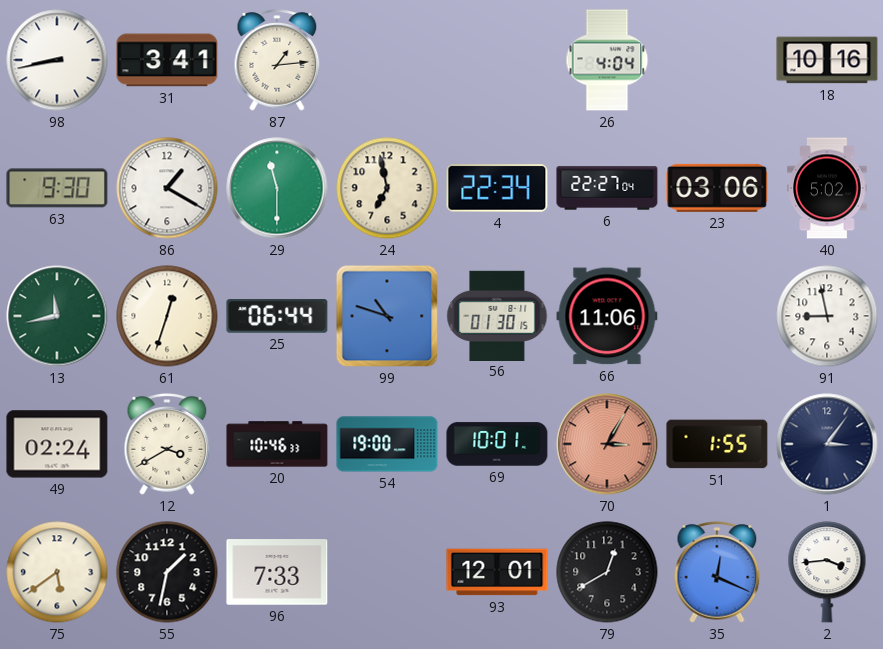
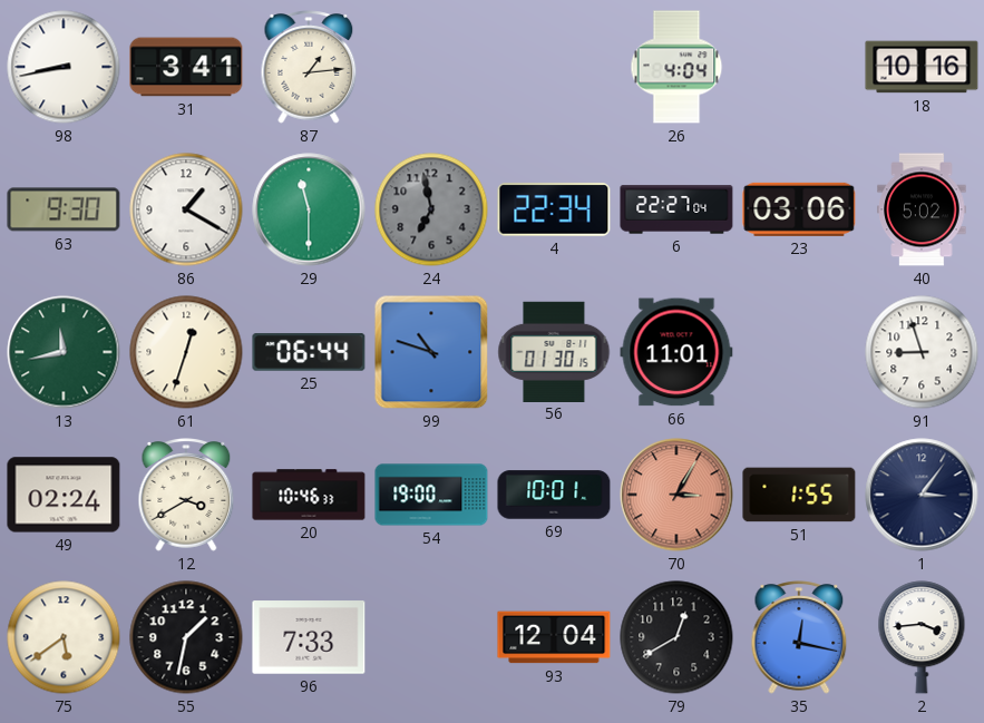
24 dial: cream -> grey (431, 209)
66: 11:06 -> 11:01 (676, 352)
91: 8:58 -> 8:57 (922, 352)
93: 12:01 -> 12:04 (554, 637)
35: 12:19 -> 12:17 (799, 637)
